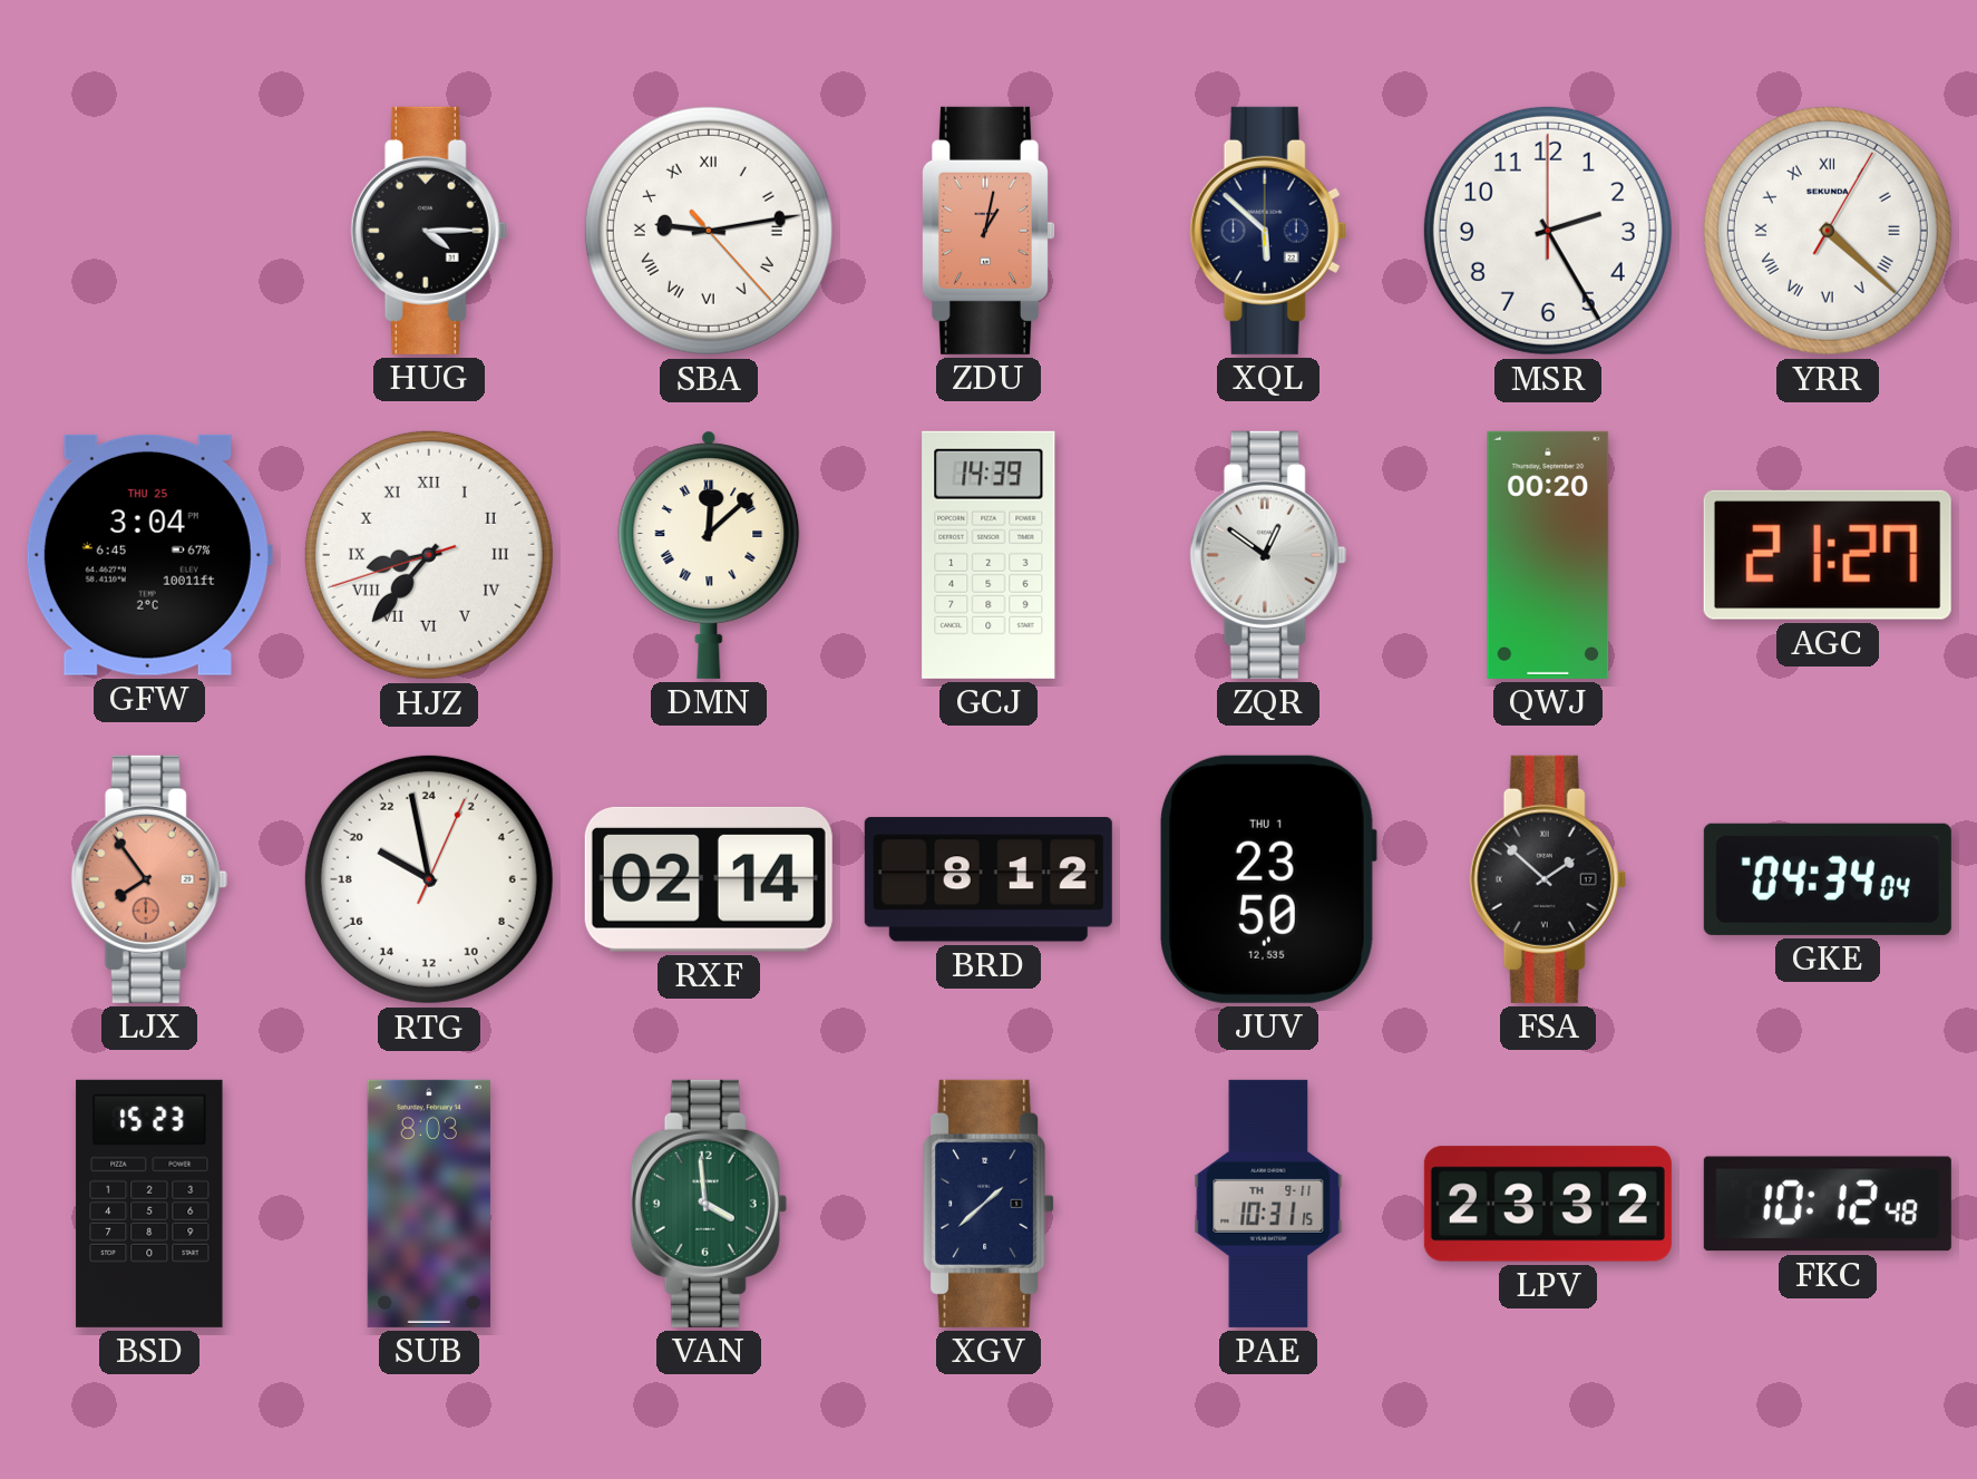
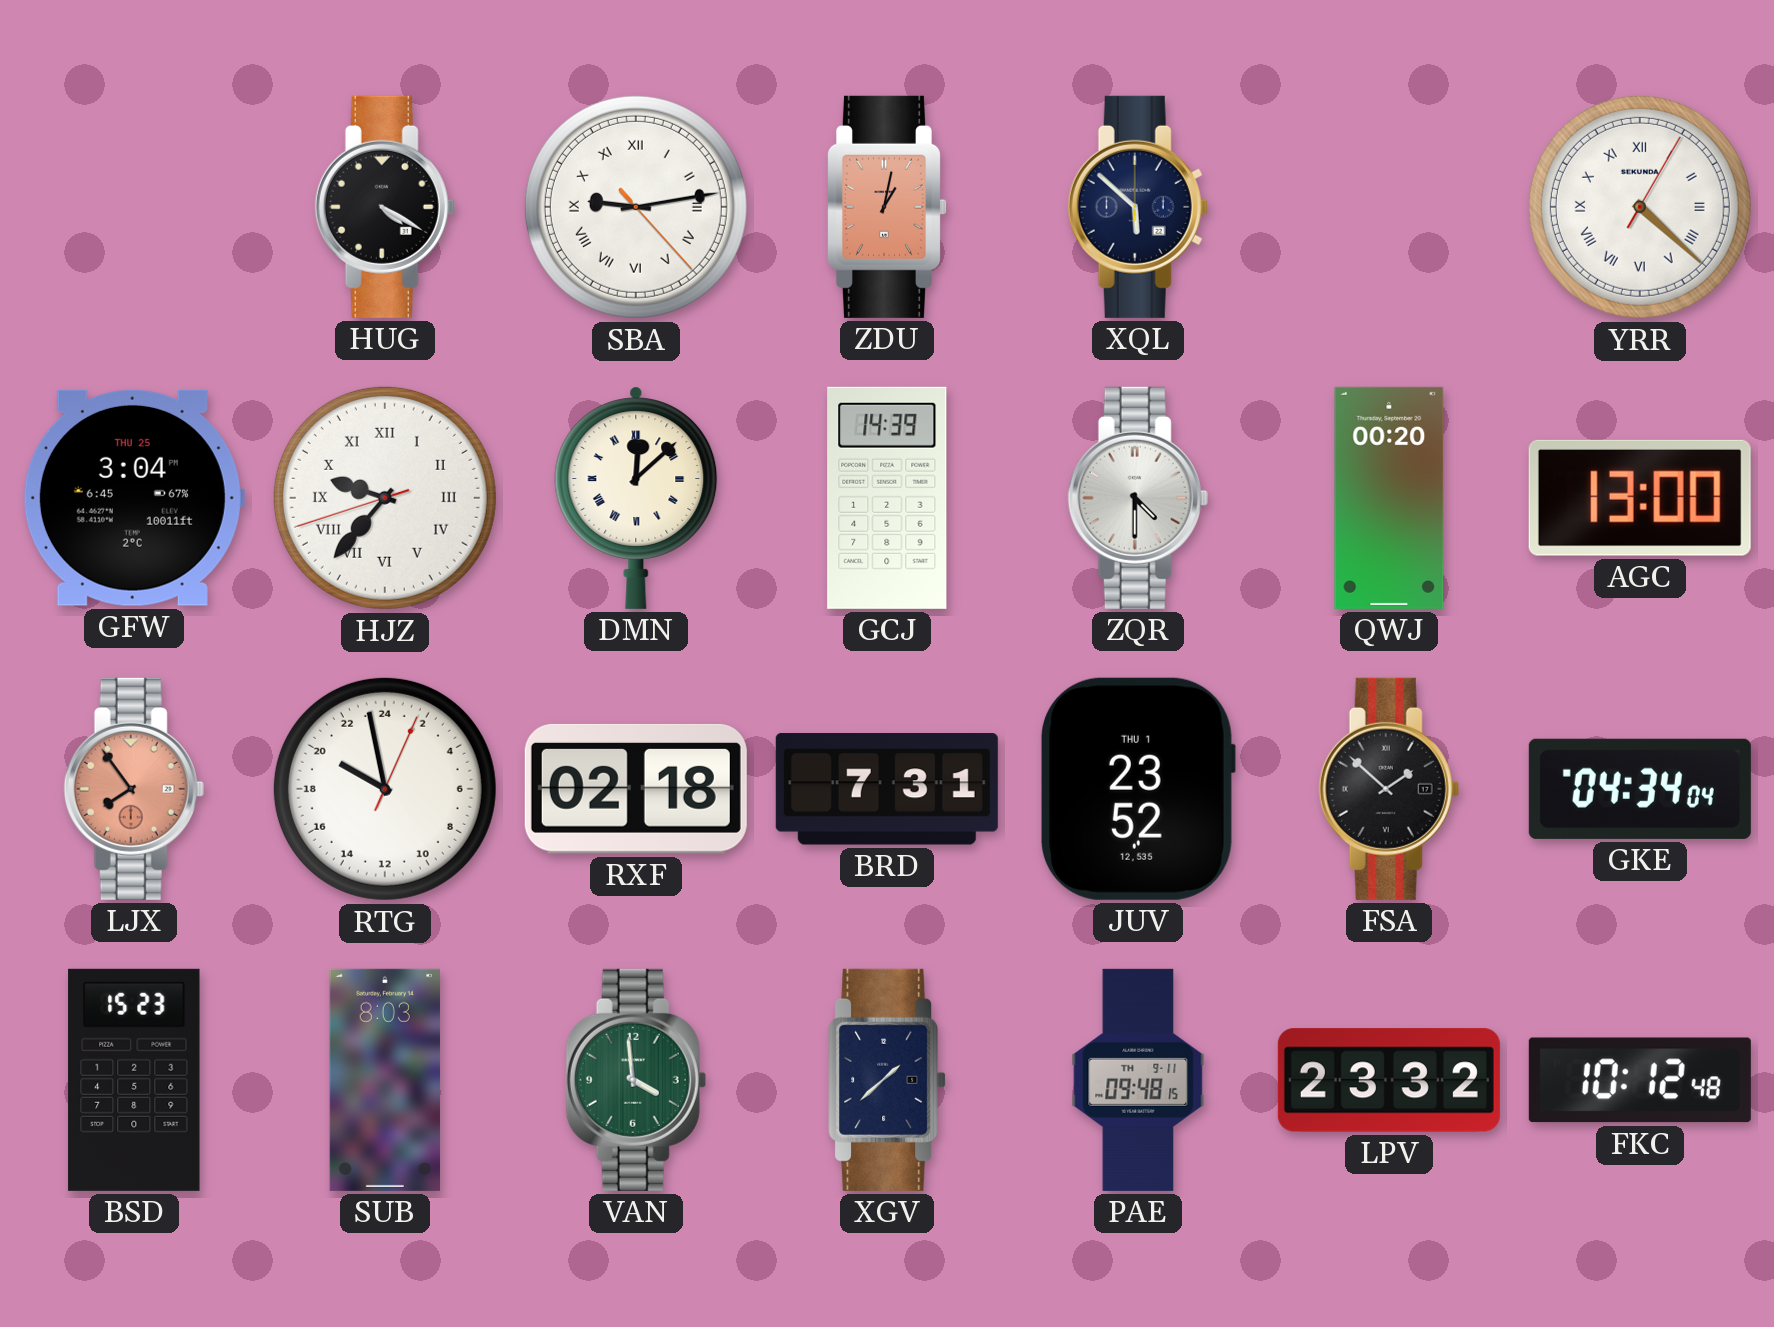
HUG: 4:15 -> 4:20 (385, 207)
MSR: 2:25 -> none (1548, 231)
HJZ: 8:36 -> 9:36 (385, 498)
ZQR: 12:51 -> 4:30 (1138, 498)
AGC: 21:27 -> 13:00 (1640, 498)
RXF: 02:14 -> 02:18 (636, 789)
BRD: 8:12 -> 7:31 (887, 789)
JUV: 23:50 -> 23:52 (1138, 789)
PAE: 10:31 -> 09:48 (1138, 1080)
